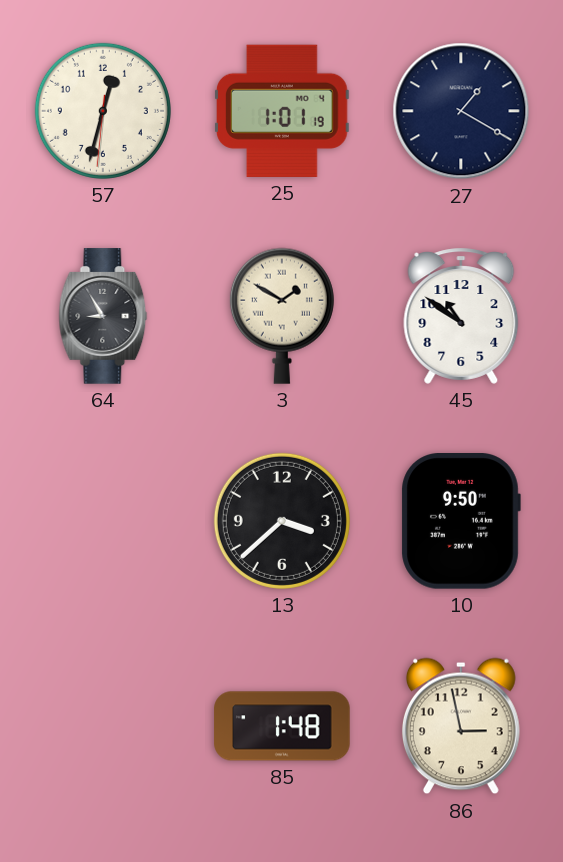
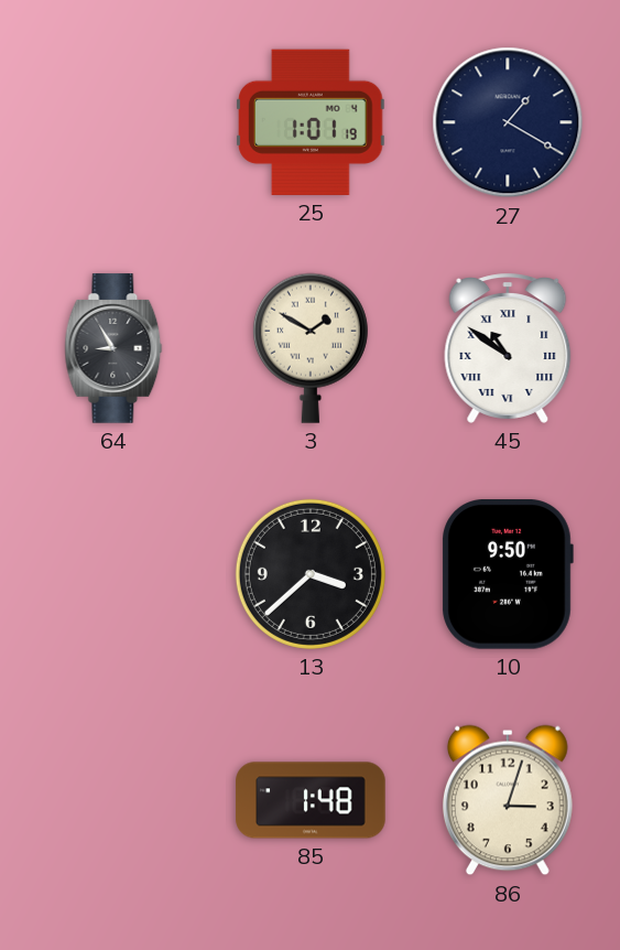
57: 12:32 -> none (103, 111)
45 numerals: Arabic -> Roman (508, 348)
86: 2:58 -> 3:03 (508, 800)
